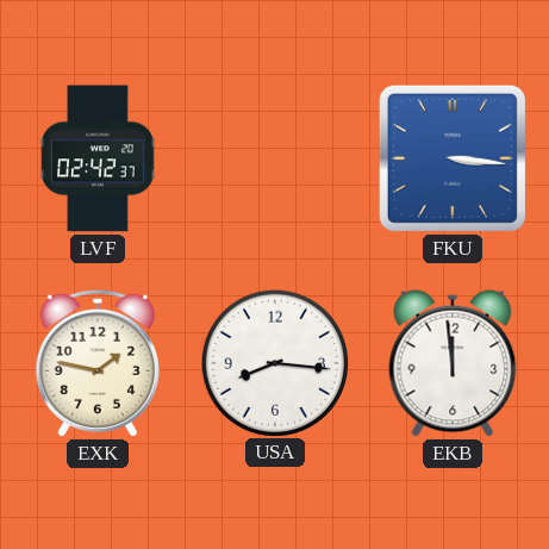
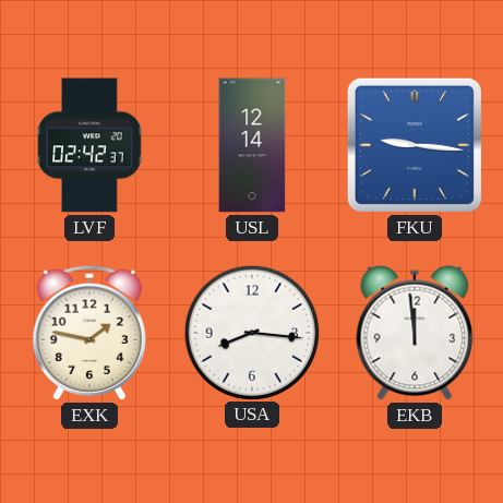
USL: none -> 12:14 (252, 145)
FKU: 3:16 -> 9:16 (415, 145)
